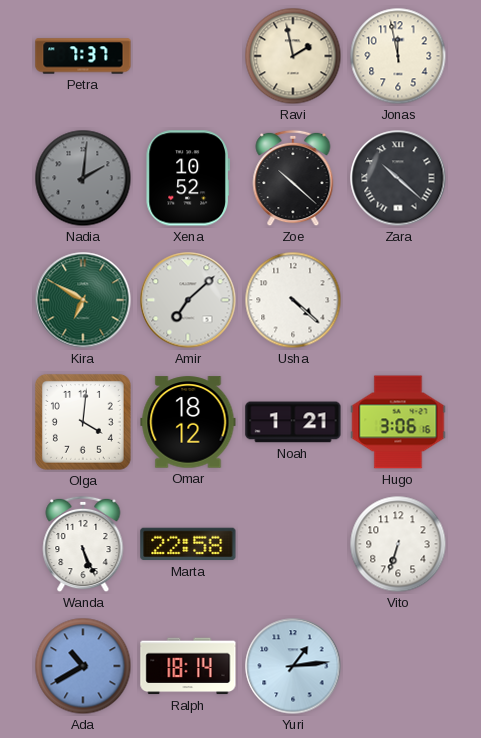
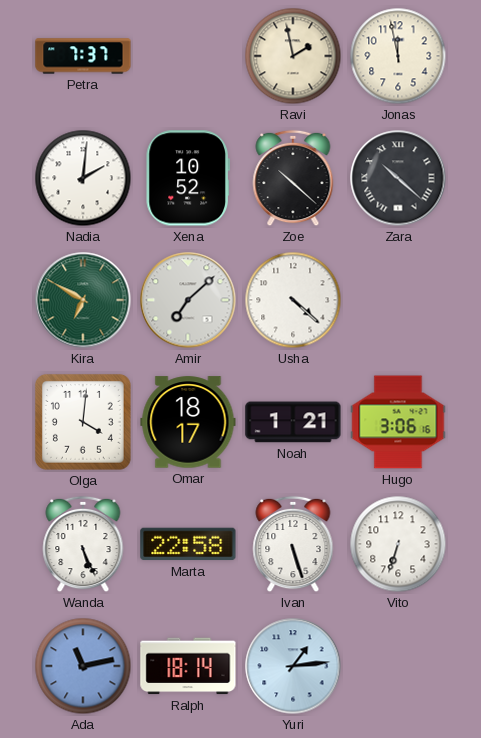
Nadia dial: grey -> white (83, 178)
Omar: 18:12 -> 18:17 (188, 422)
Ivan: none -> 5:27 (293, 544)
Ada: 10:40 -> 11:13 (83, 666)
